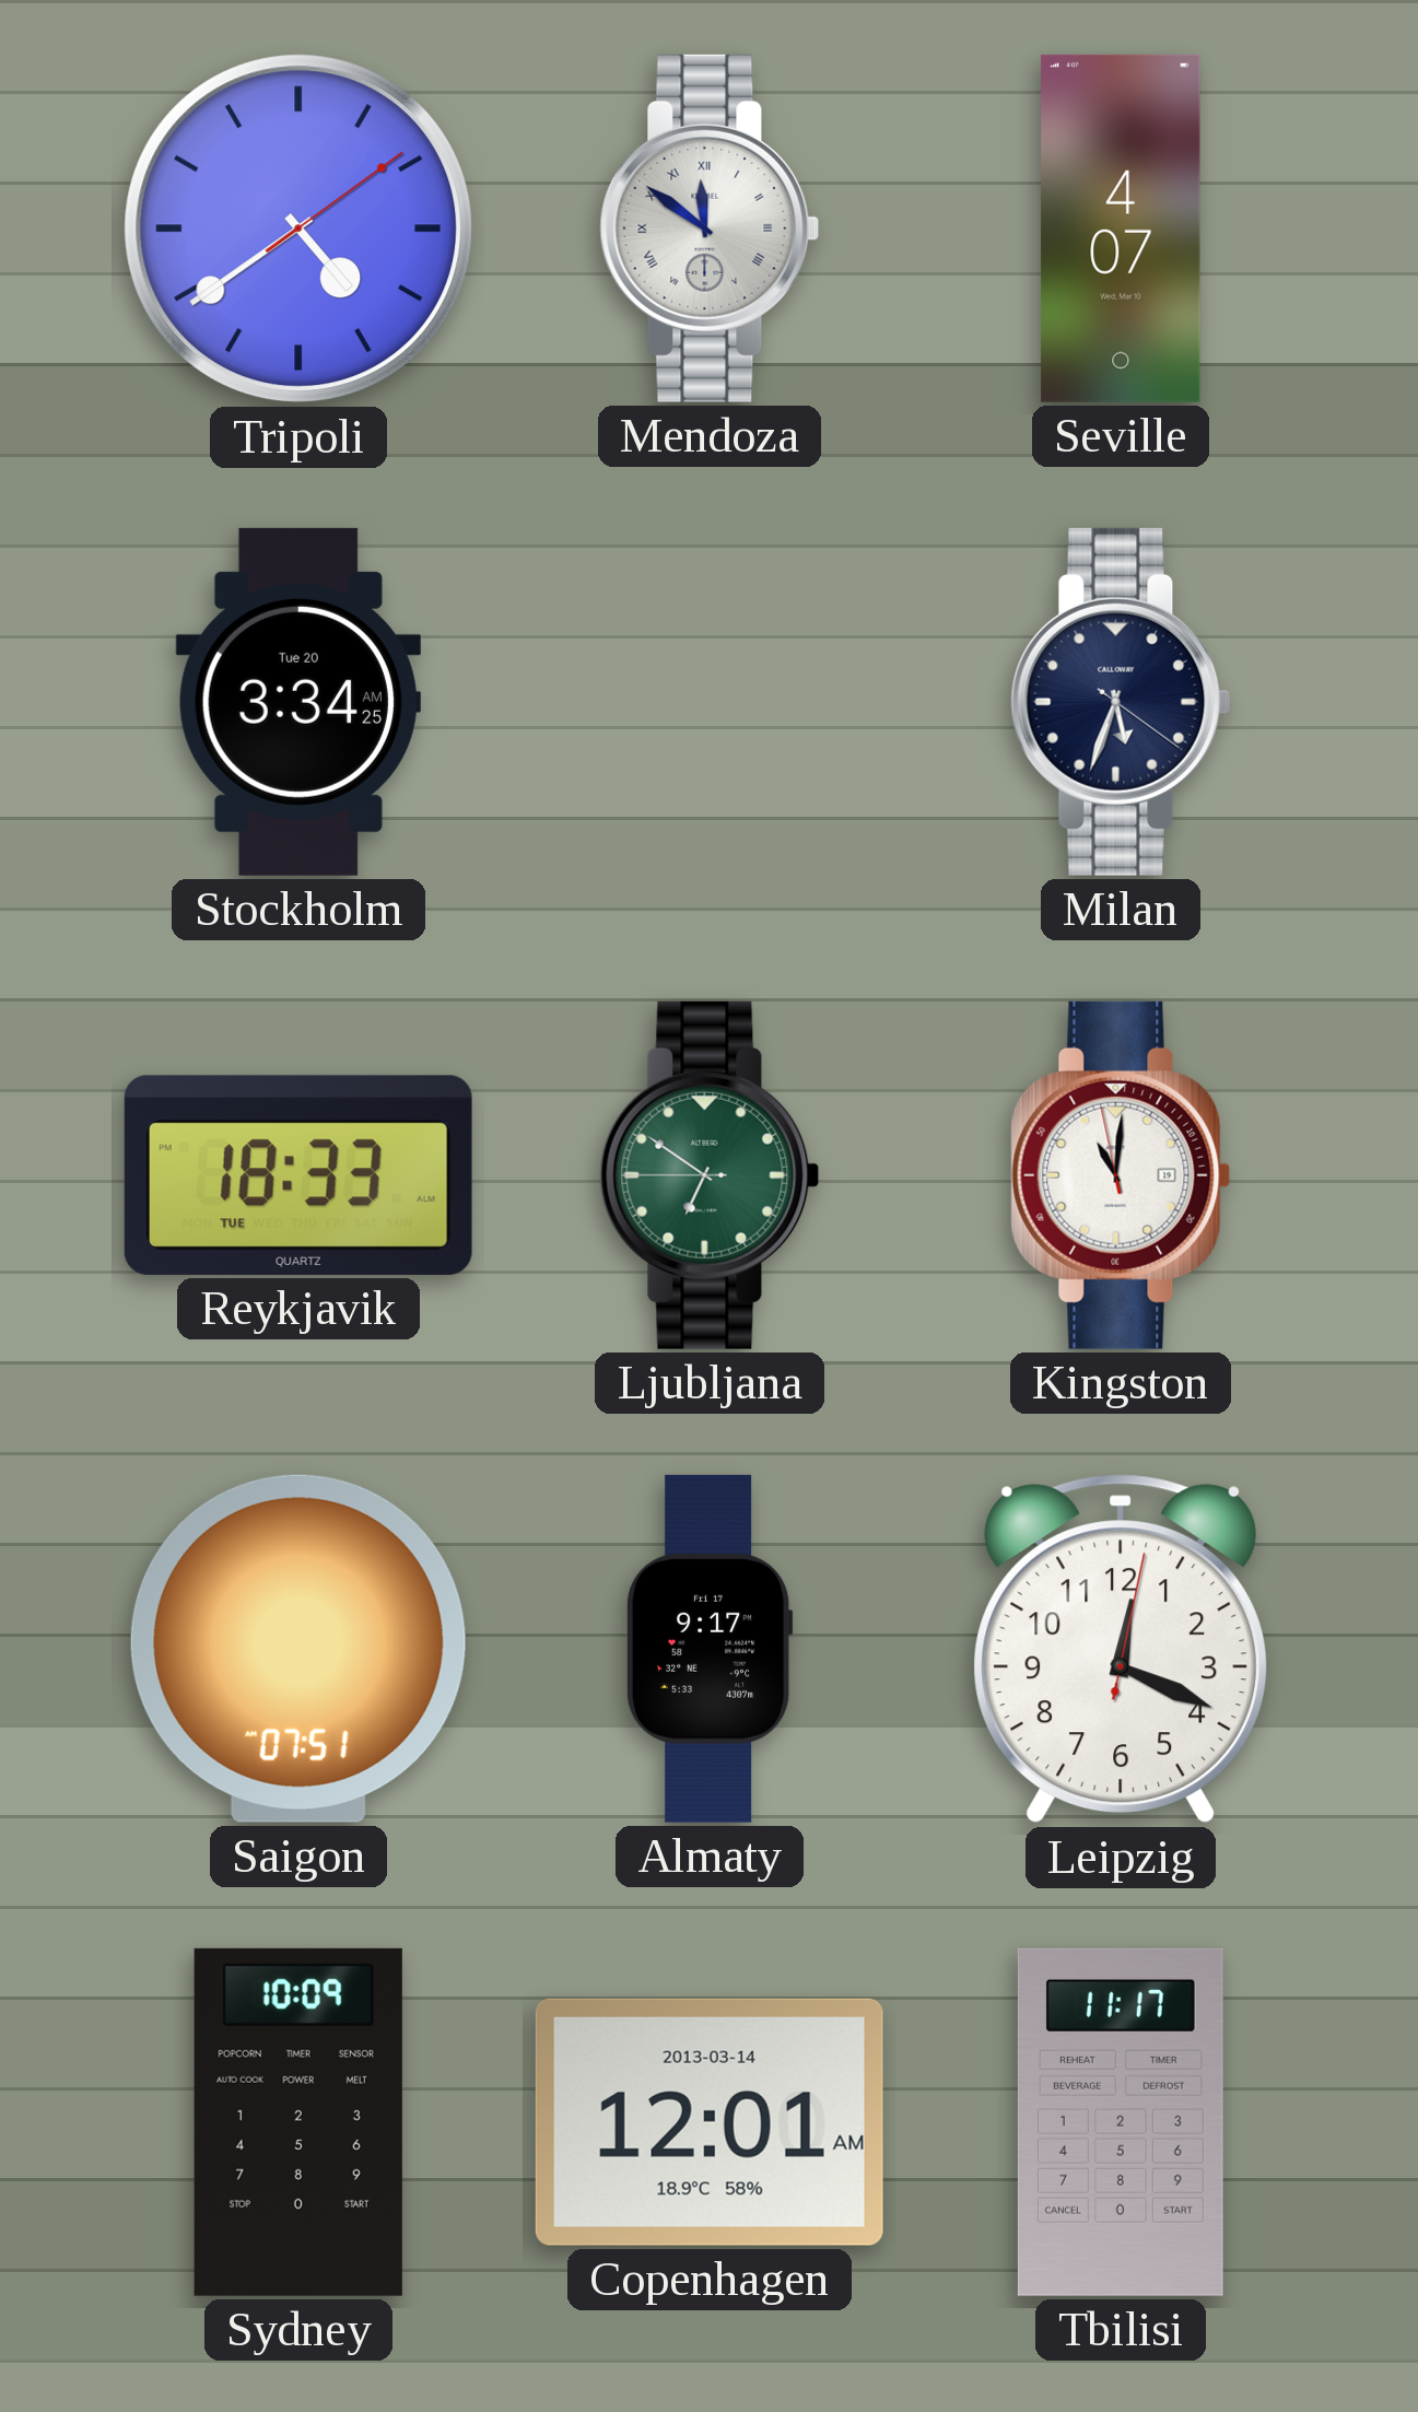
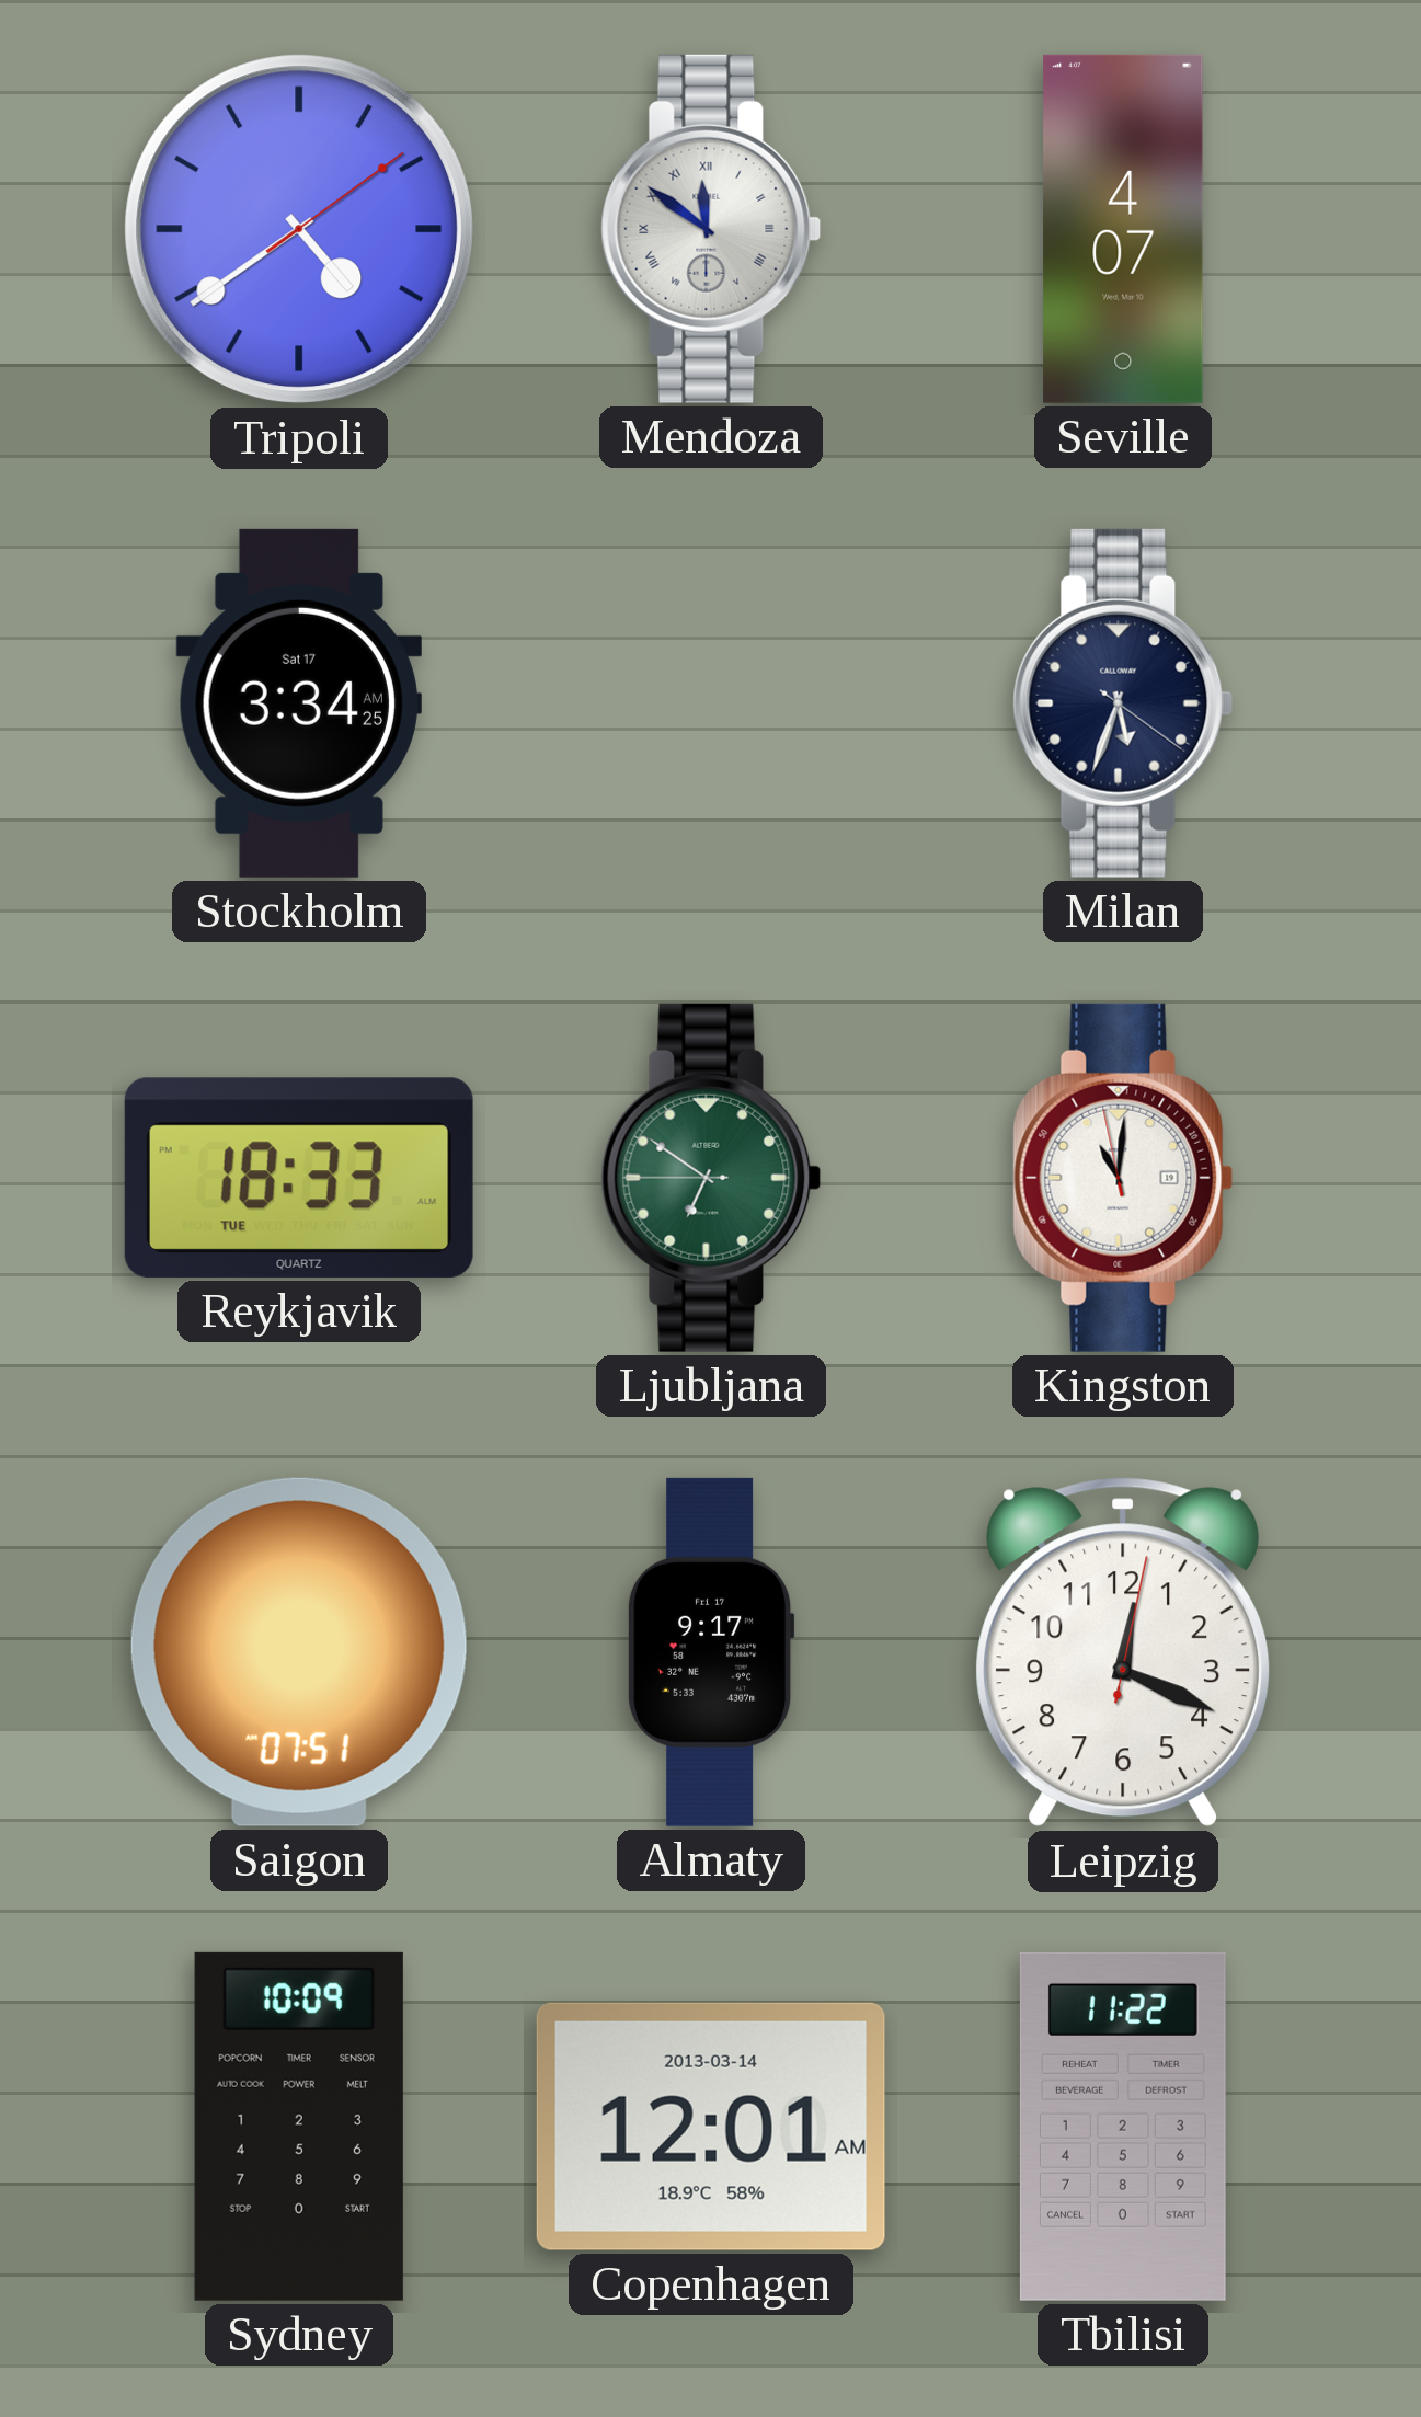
Stockholm date: Tue 20 -> Sat 17 (299, 703)
Tbilisi: 11:17 -> 11:22 (1123, 2127)
